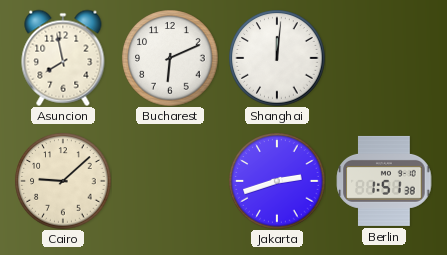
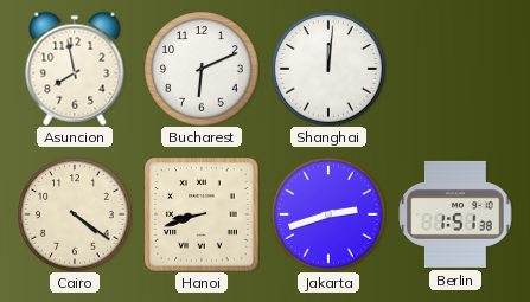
Cairo: 9:08 -> 4:21 (75, 214)
Hanoi: none -> 8:42 (202, 214)
